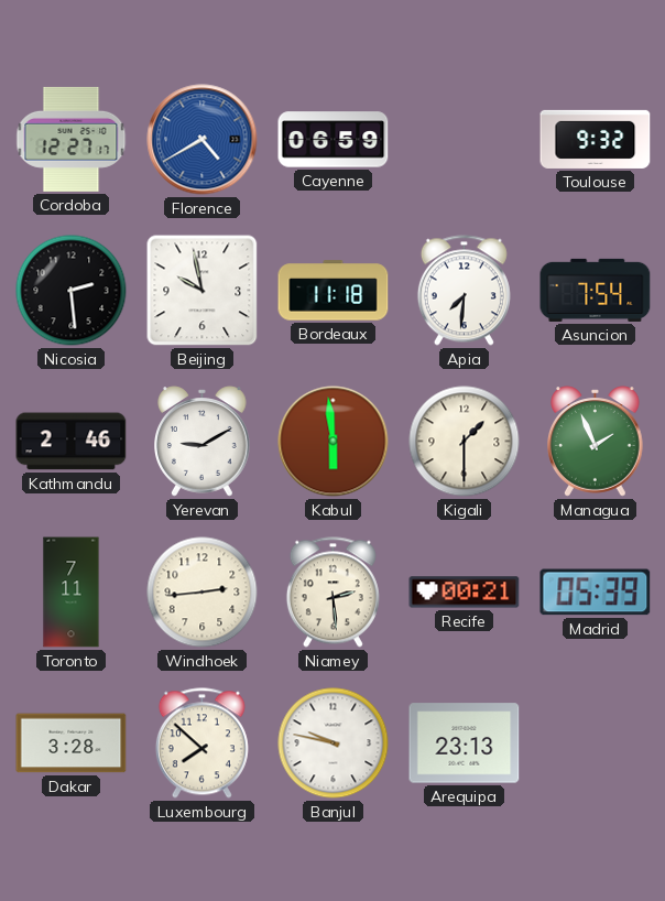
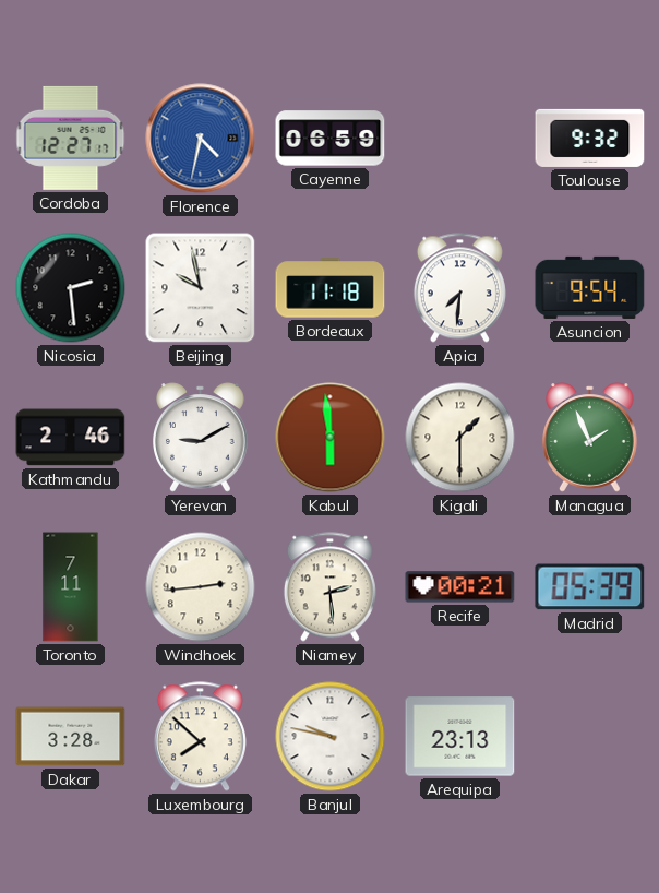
Florence: 4:40 -> 4:32 (201, 139)
Asuncion: 7:54 -> 9:54 (590, 287)
